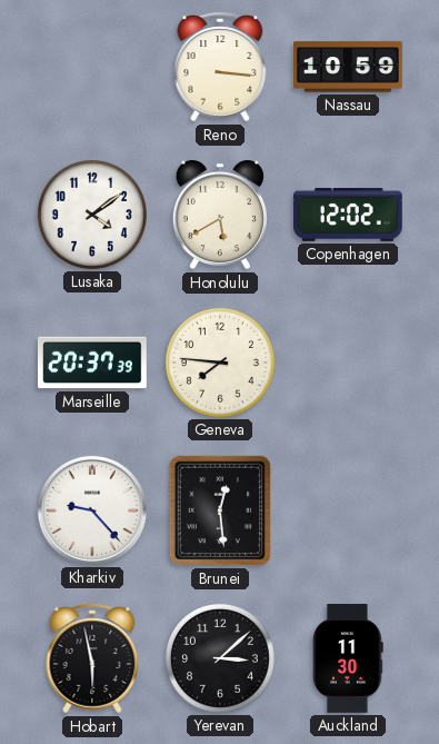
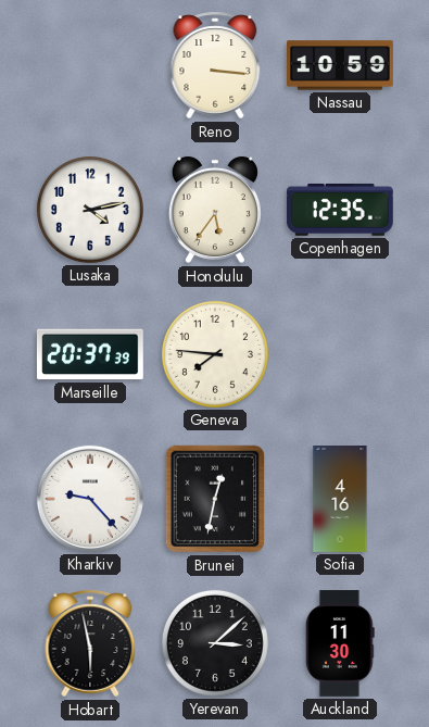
Lusaka: 4:09 -> 4:13 (90, 210)
Honolulu: 5:40 -> 5:36 (215, 210)
Copenhagen: 12:02 -> 12:35 (340, 210)
Brunei: 12:29 -> 12:32 (215, 499)
Sofia: none -> 4:16 (340, 500)
